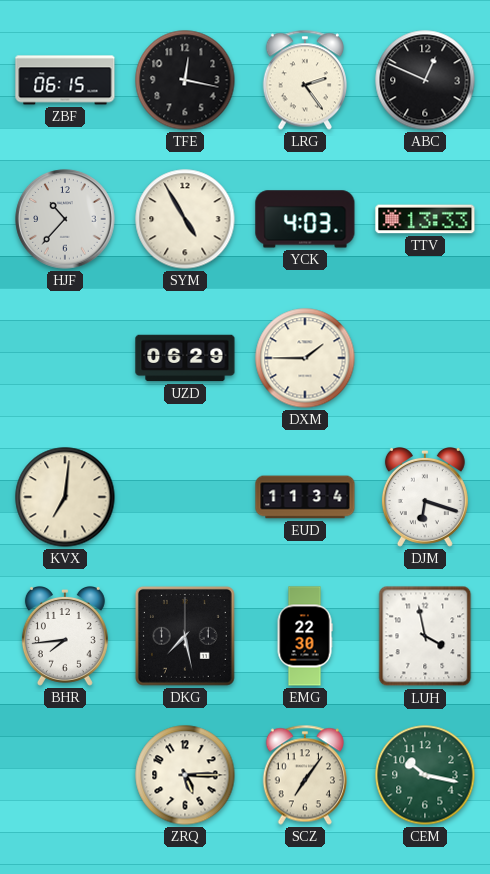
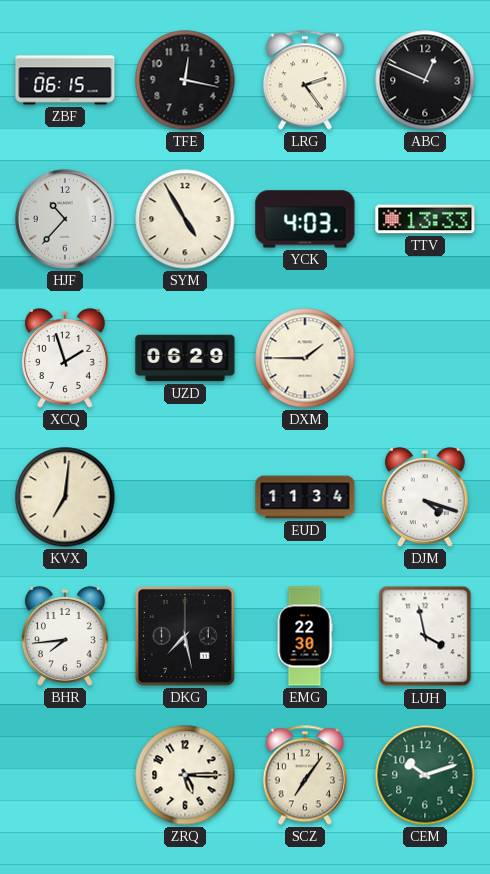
XCQ: none -> 1:57 (65, 359)
DJM: 6:18 -> 4:18 (425, 498)
CEM: 10:17 -> 10:12 (425, 775)
